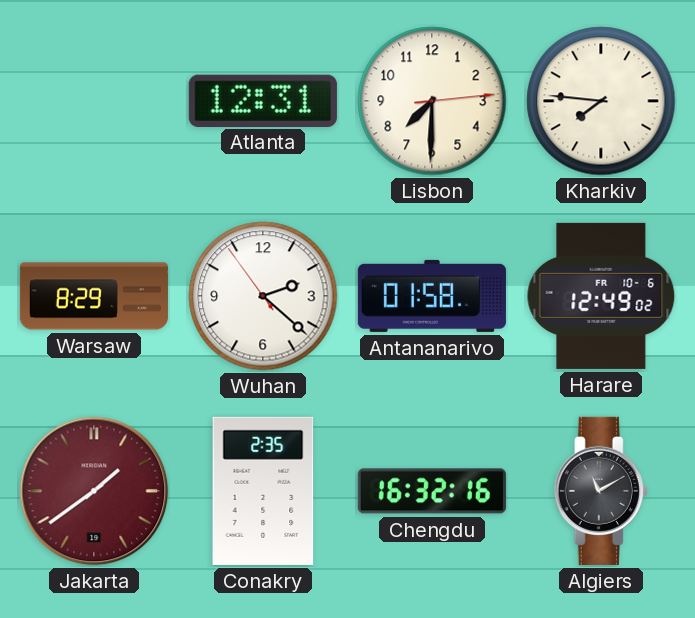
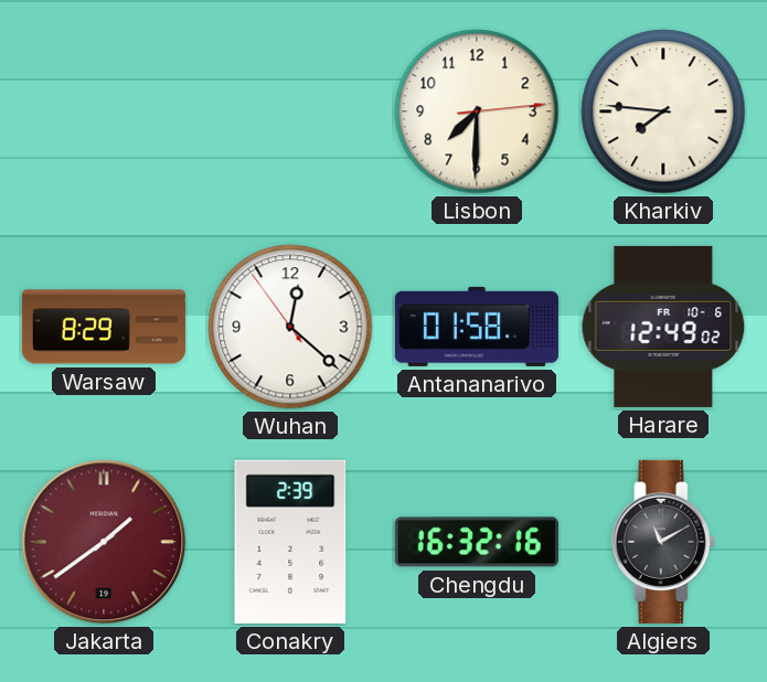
Atlanta: 12:31 -> none (263, 100)
Wuhan: 2:21 -> 12:21 (290, 327)
Conakry: 2:35 -> 2:39 (290, 542)
